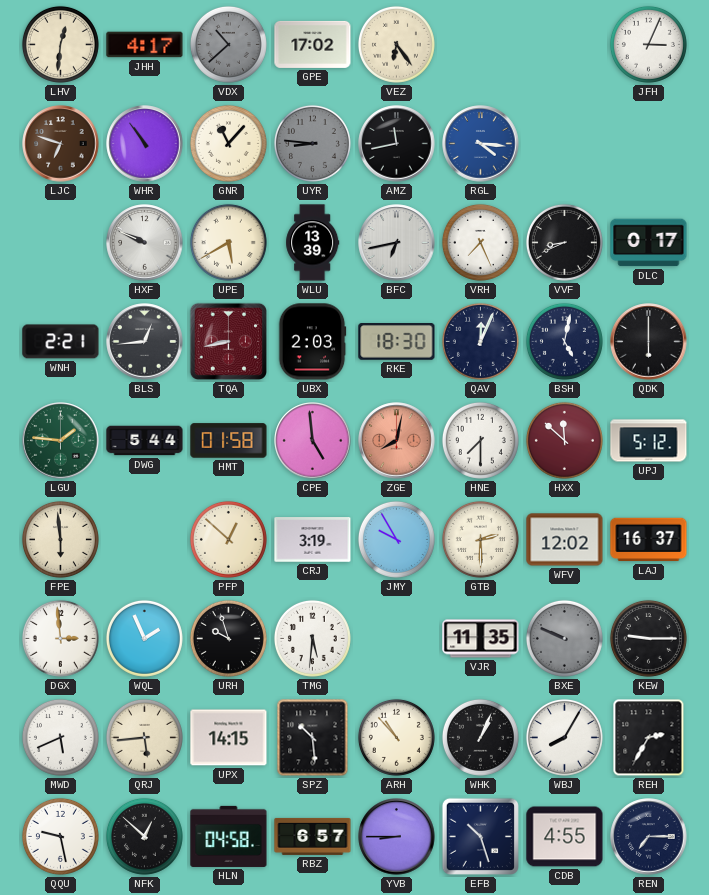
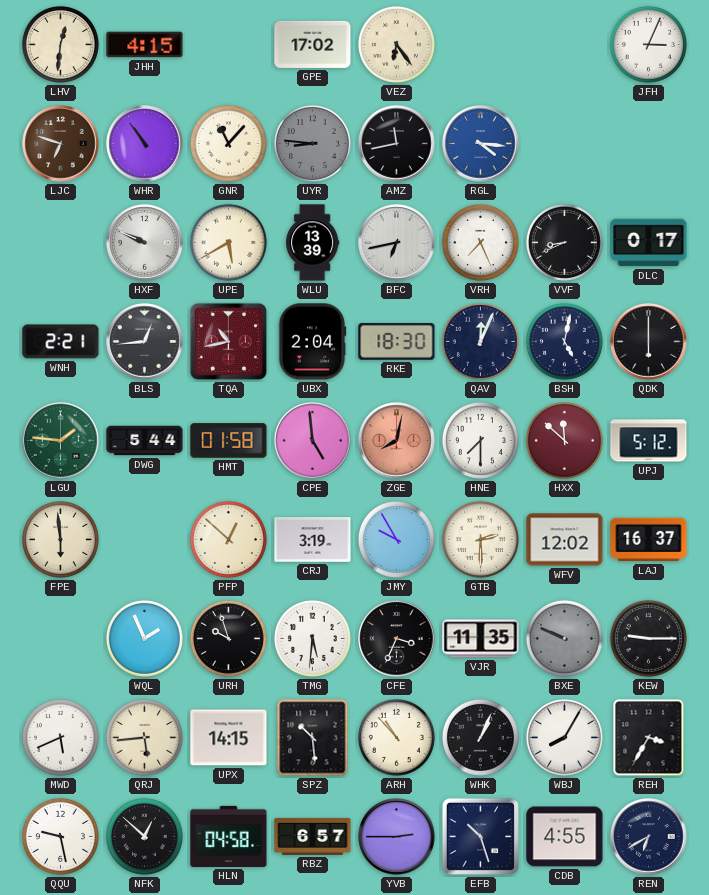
JHH: 4:17 -> 4:15 (145, 45)
VDX: 10:38 -> none (228, 44)
TQA: 8:43 -> 10:43 (228, 341)
UBX: 2:03 -> 2:04 (312, 342)
DGX: 2:59 -> none (60, 638)
CFE: none -> 3:34 (397, 639)
REH: 2:35 -> 3:35 (649, 738)
YVB: 8:45 -> 2:45 (397, 837)
REN: 7:15 -> 6:40 (649, 837)
